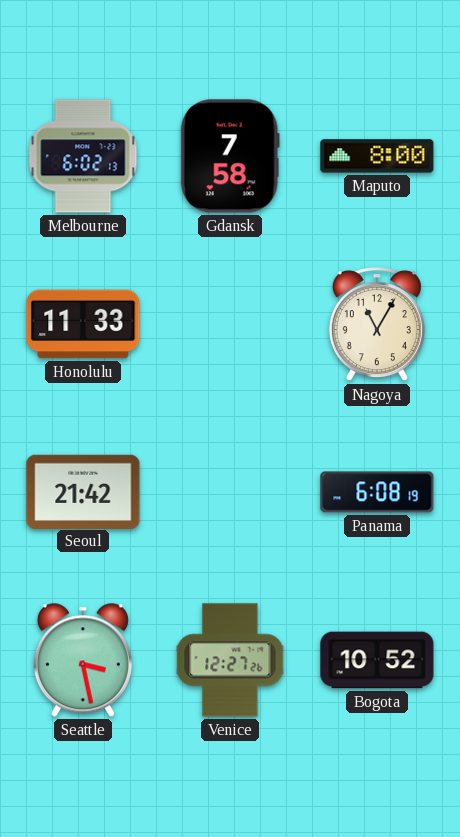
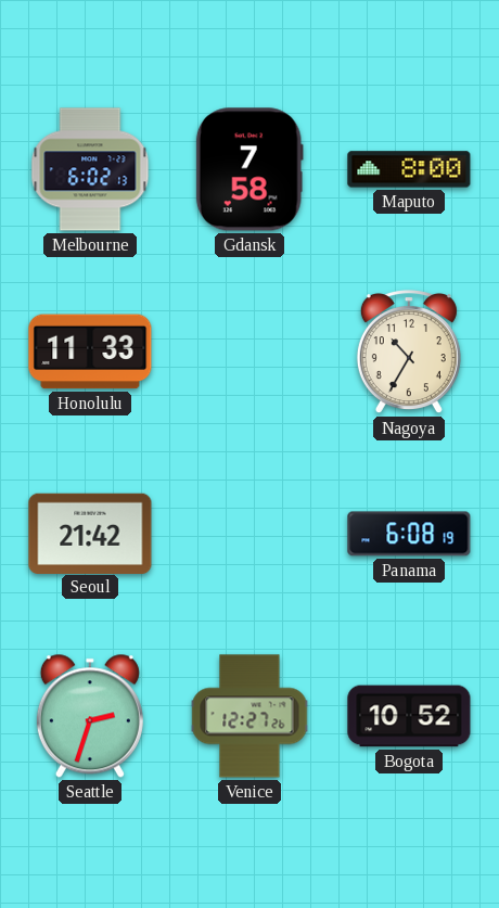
Nagoya: 11:05 -> 10:35 (409, 353)
Seattle: 3:28 -> 2:33 (90, 716)
